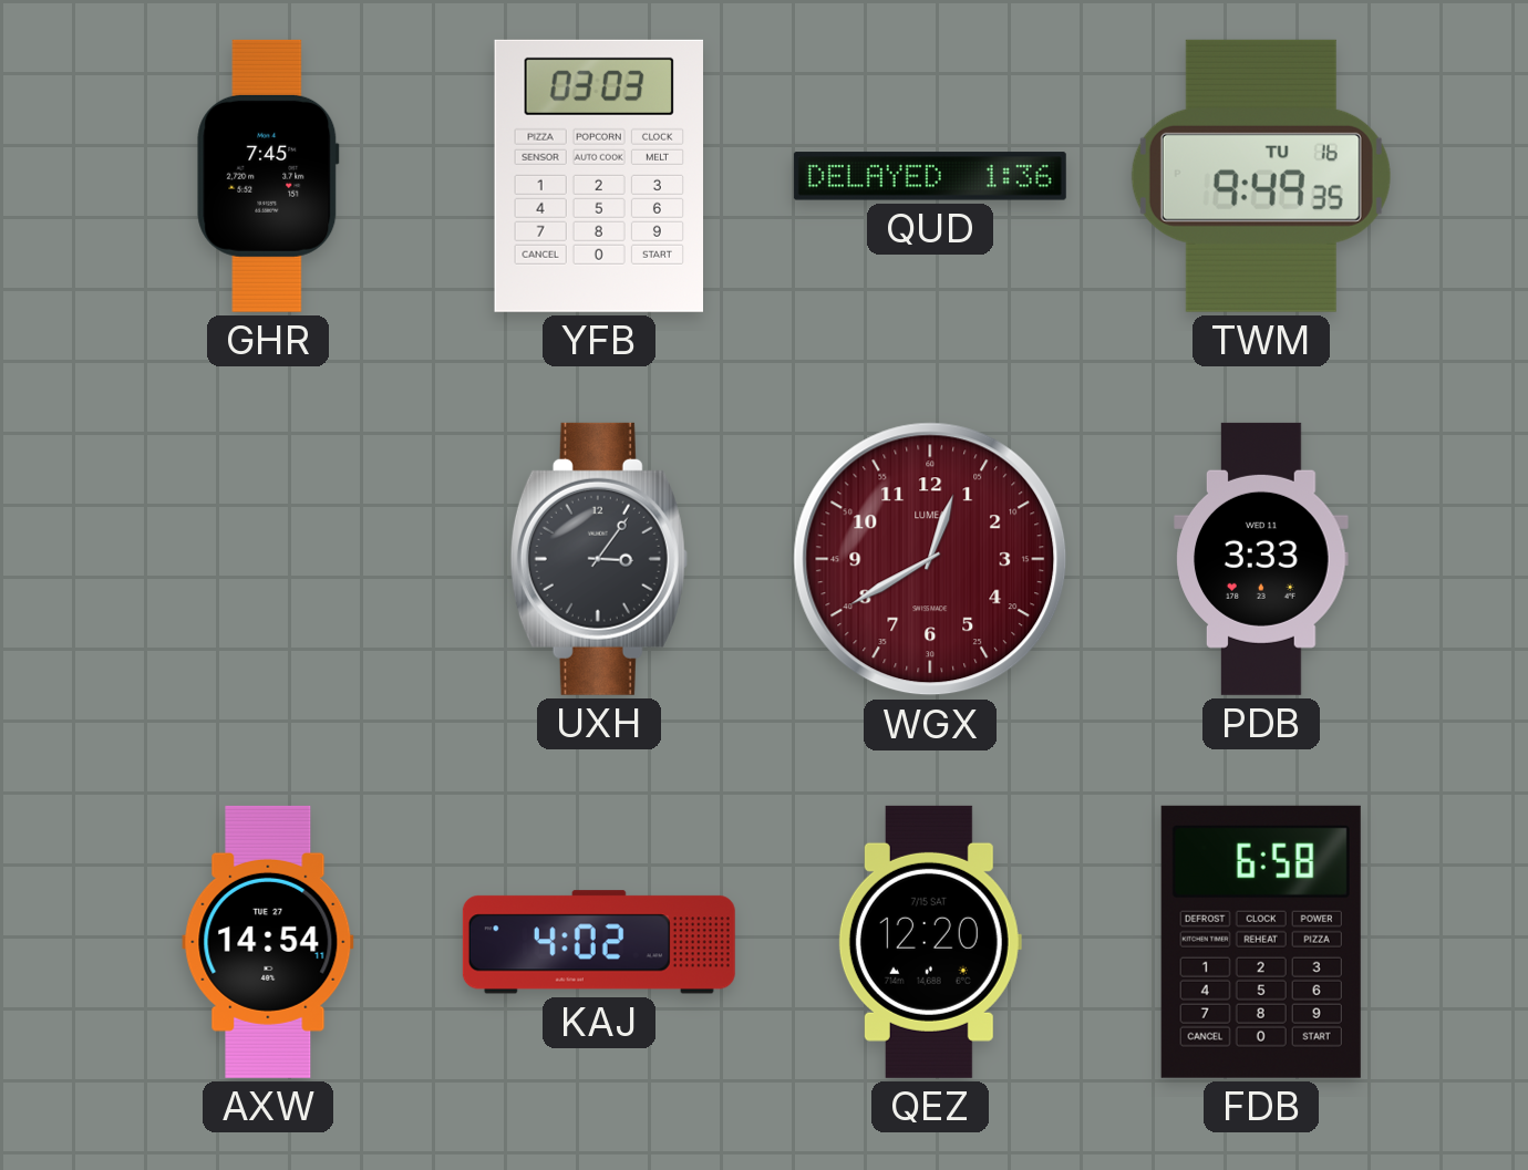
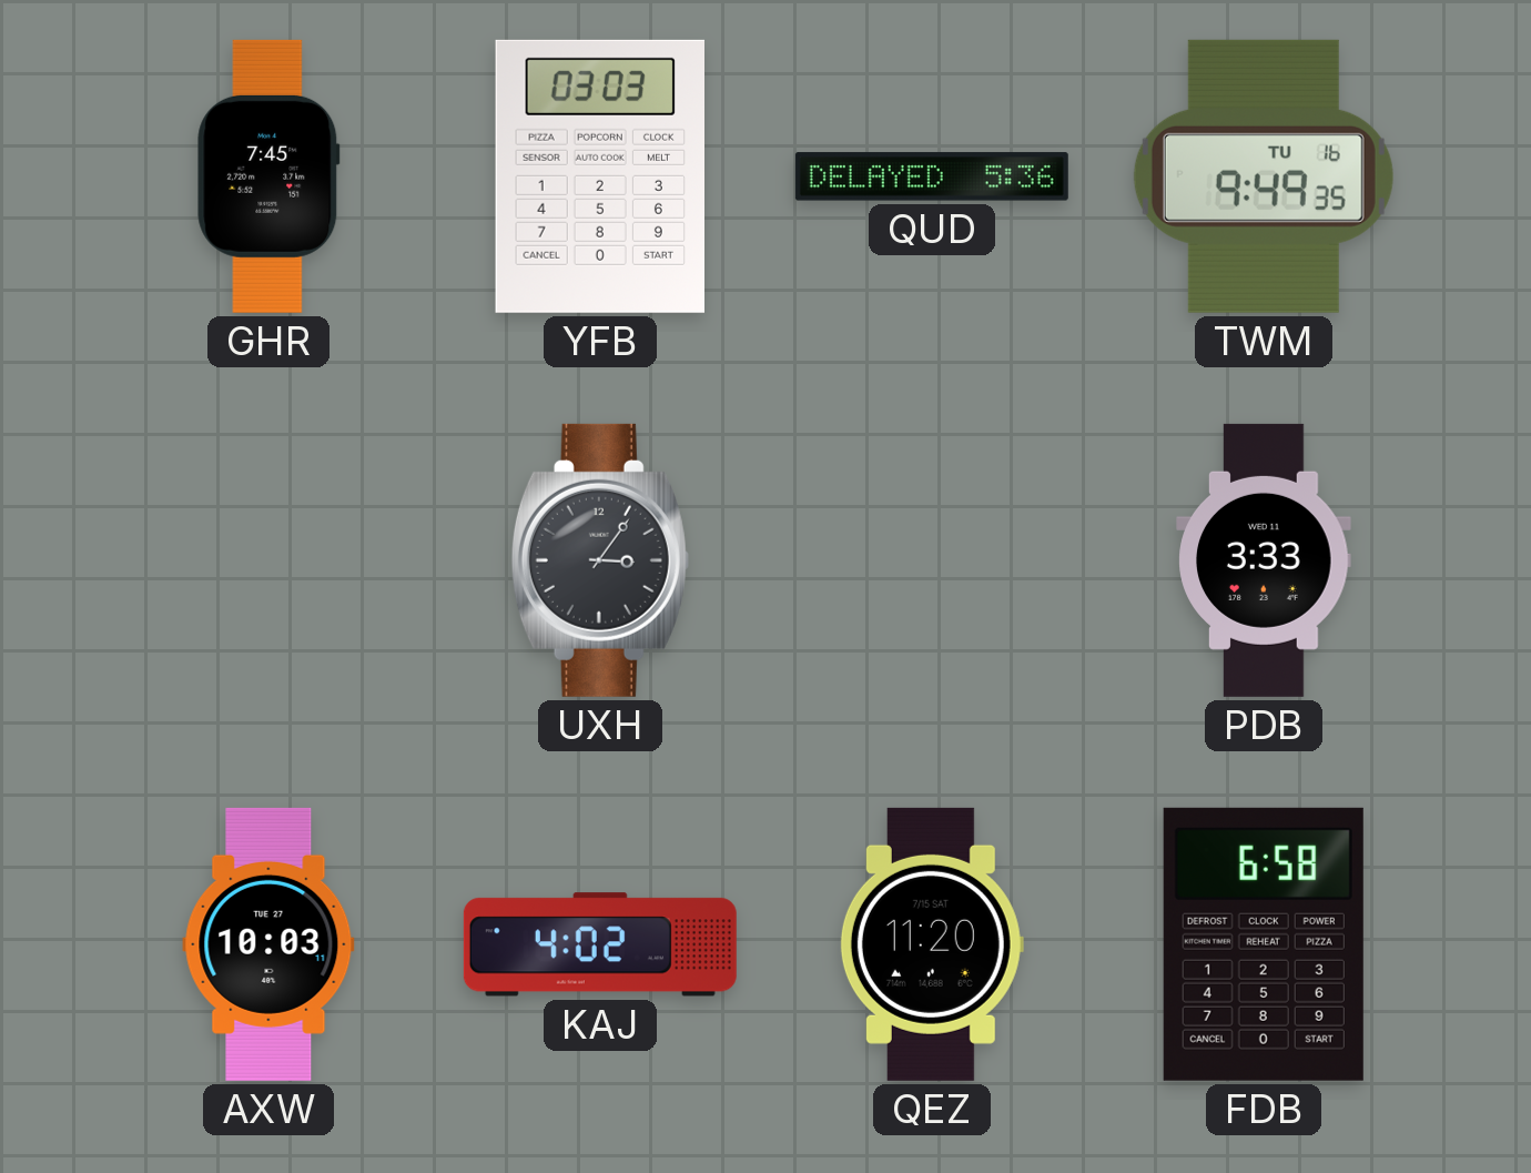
QUD: 1:36 -> 5:36 (932, 176)
WGX: 12:40 -> none (930, 559)
AXW: 14:54 -> 10:03 (268, 944)
QEZ: 12:20 -> 11:20 (932, 944)
